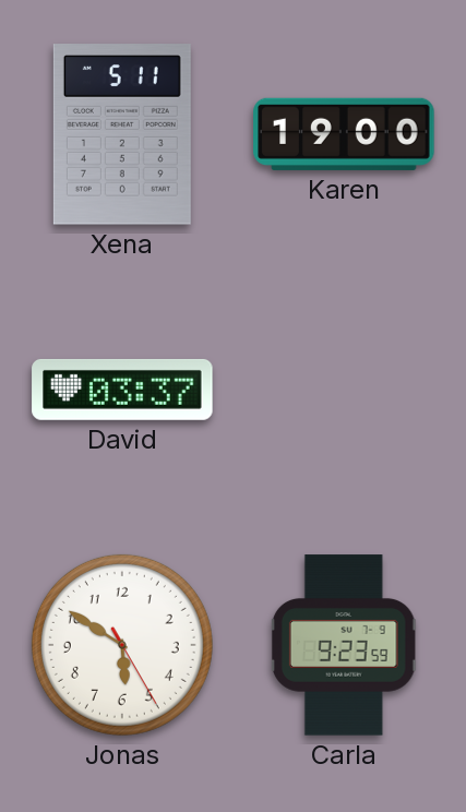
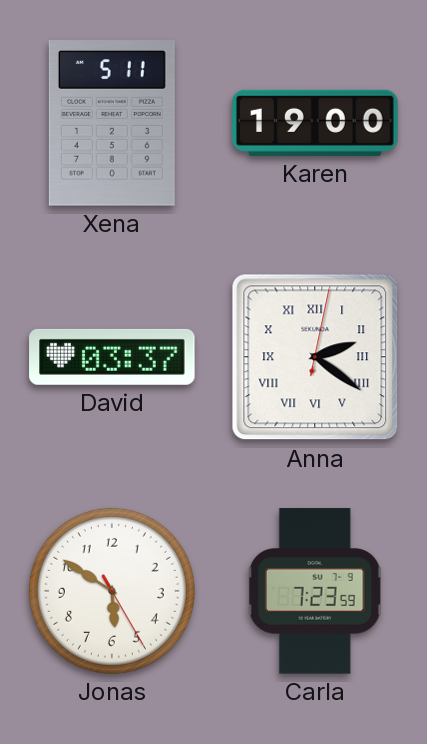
Anna: none -> 2:21 (315, 357)
Carla: 9:23 -> 7:23 (315, 591)
